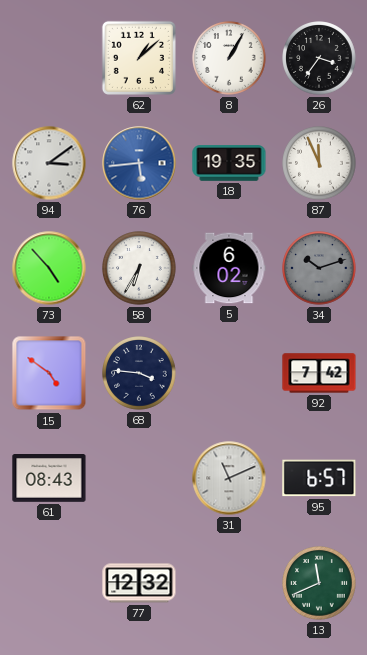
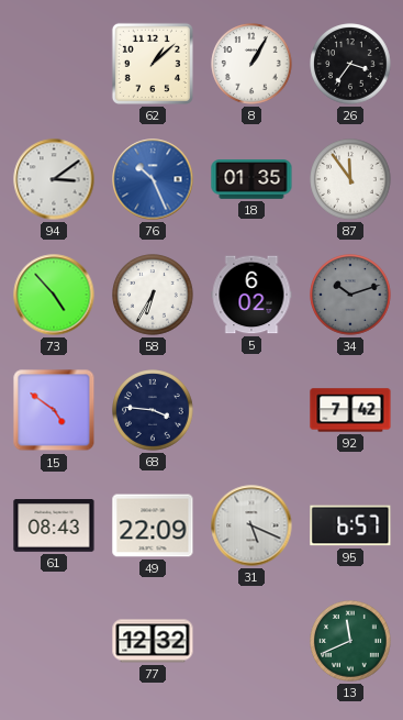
76: 5:44 -> 10:26 (153, 179)
18: 19:35 -> 01:35 (251, 179)
87: 11:56 -> 11:54 (350, 179)
49: none -> 22:09 (153, 525)
31: 11:11 -> 5:19 (251, 525)
